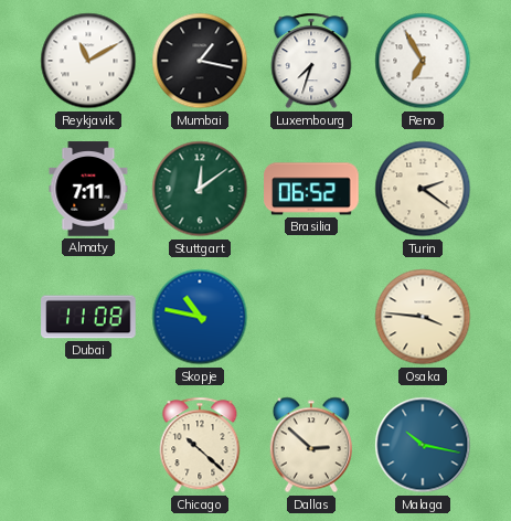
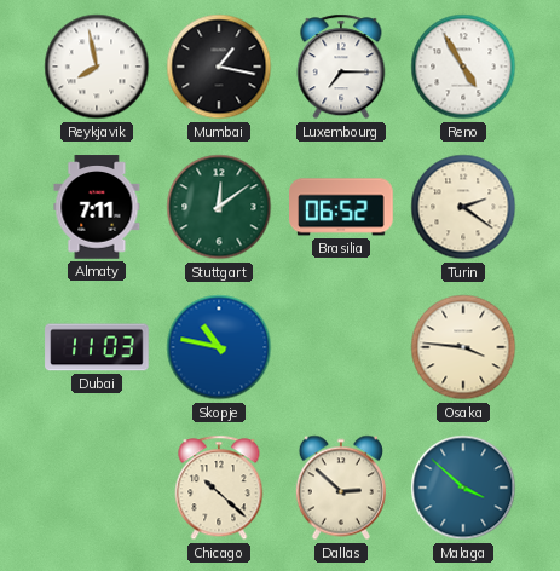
Reykjavik: 11:10 -> 7:58 (97, 67)
Luxembourg: 7:33 -> 7:15 (341, 67)
Reno: 6:55 -> 4:55 (463, 67)
Dubai: 11:08 -> 11:03 (97, 347)
Malaga: 10:17 -> 3:52 (463, 488)
